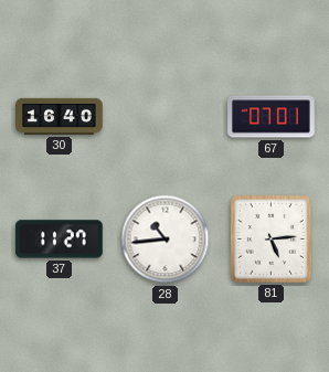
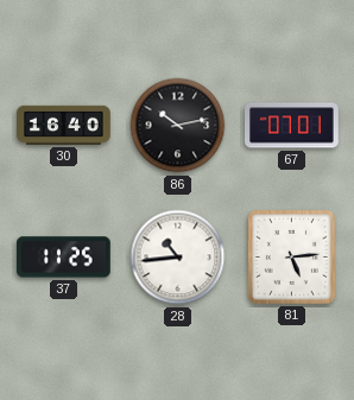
86: none -> 10:13 (178, 126)
37: 11:27 -> 11:25 (64, 258)
